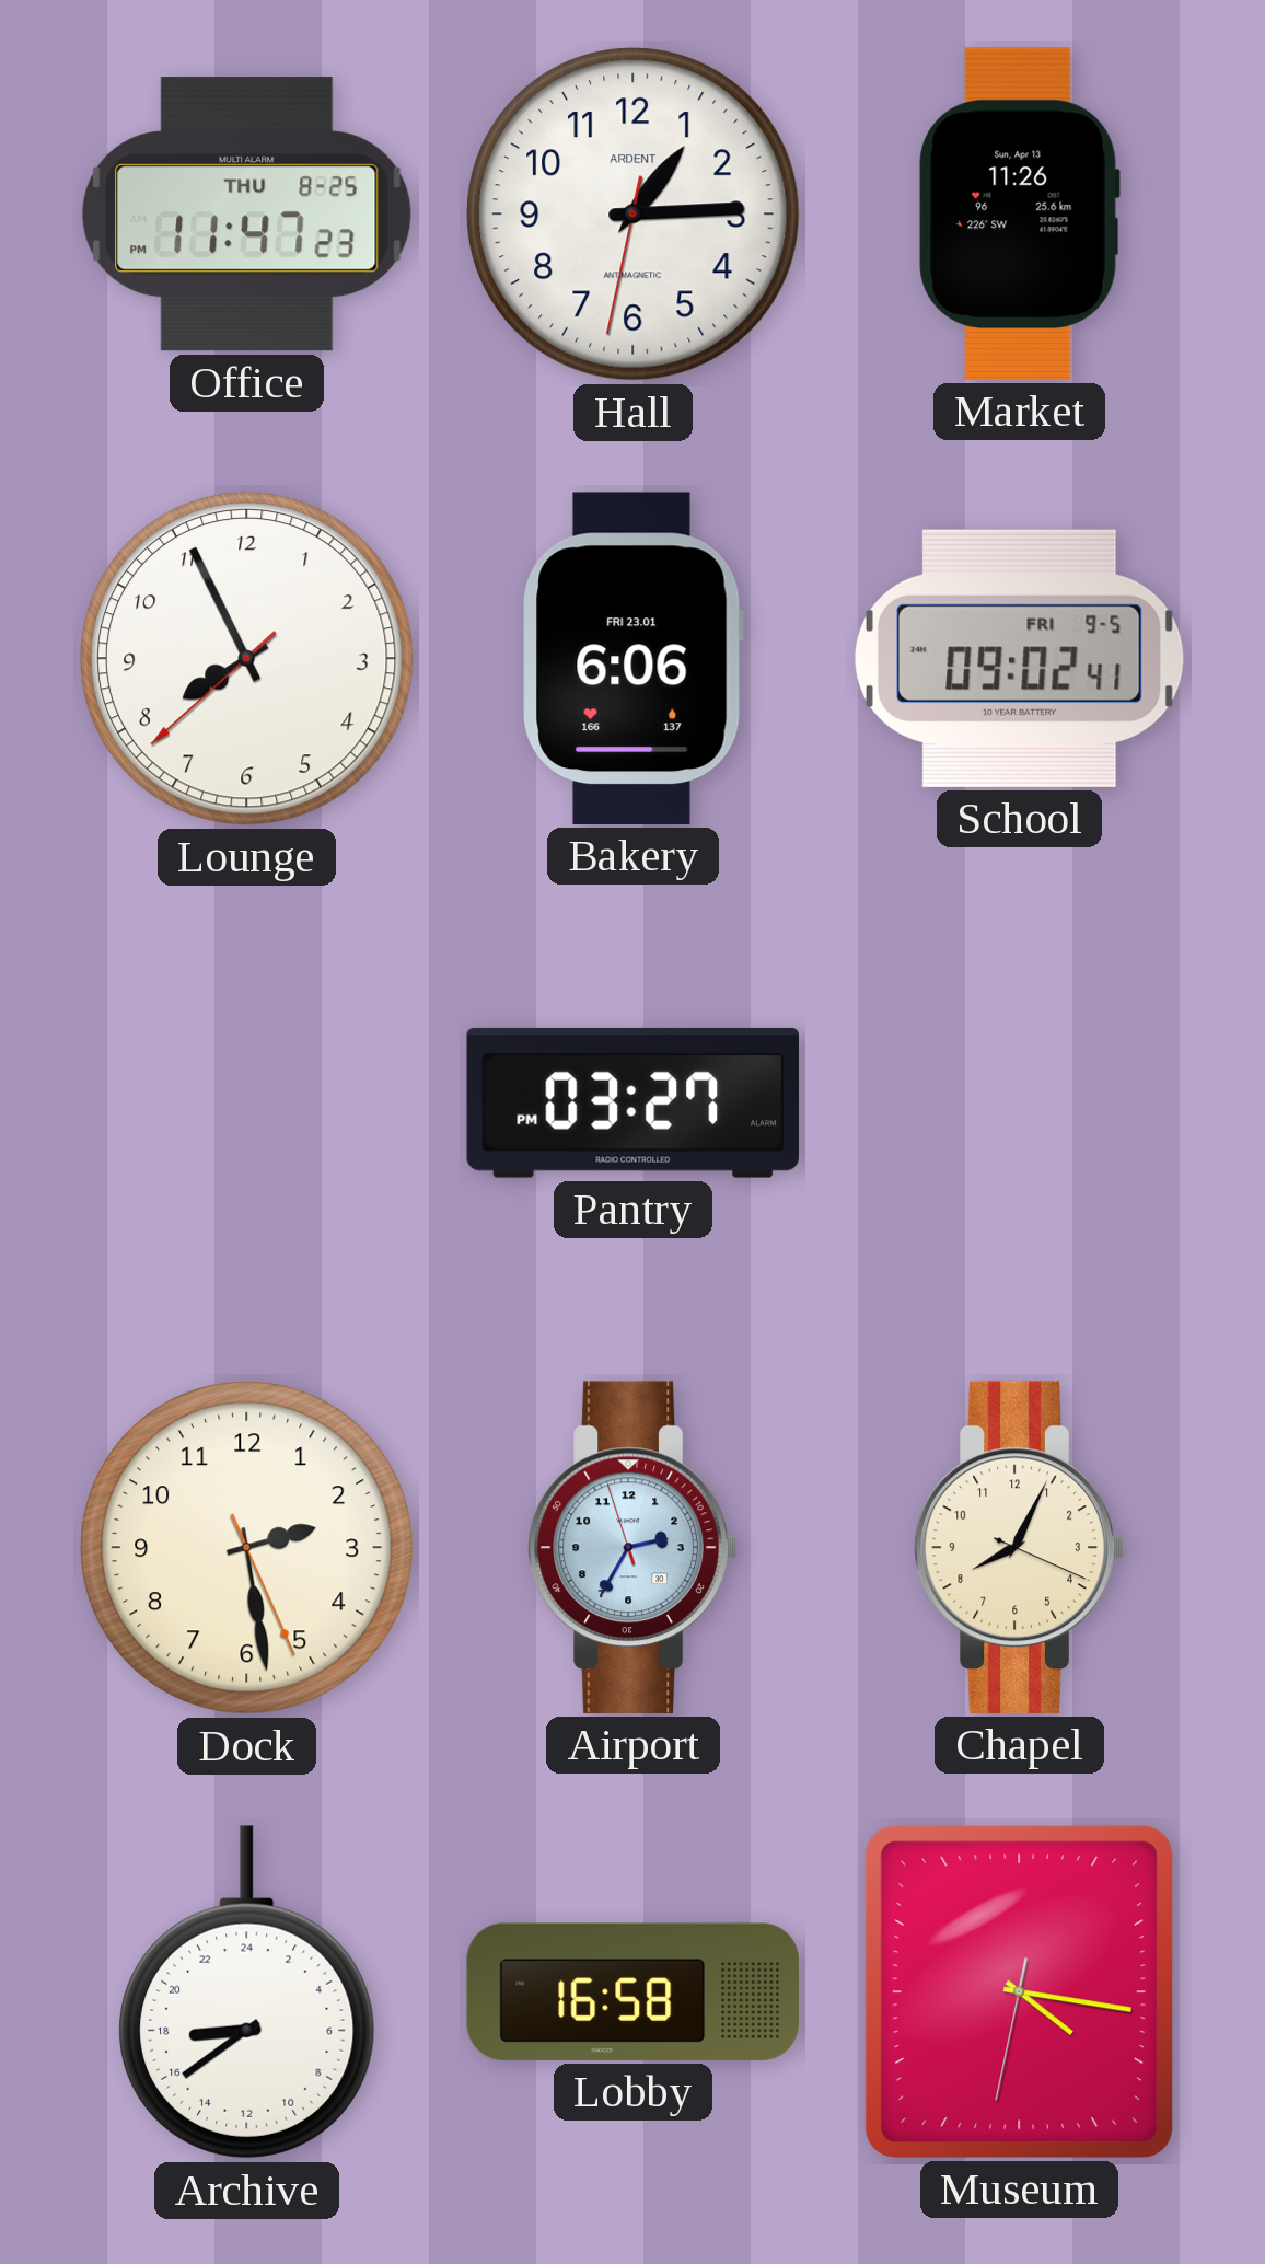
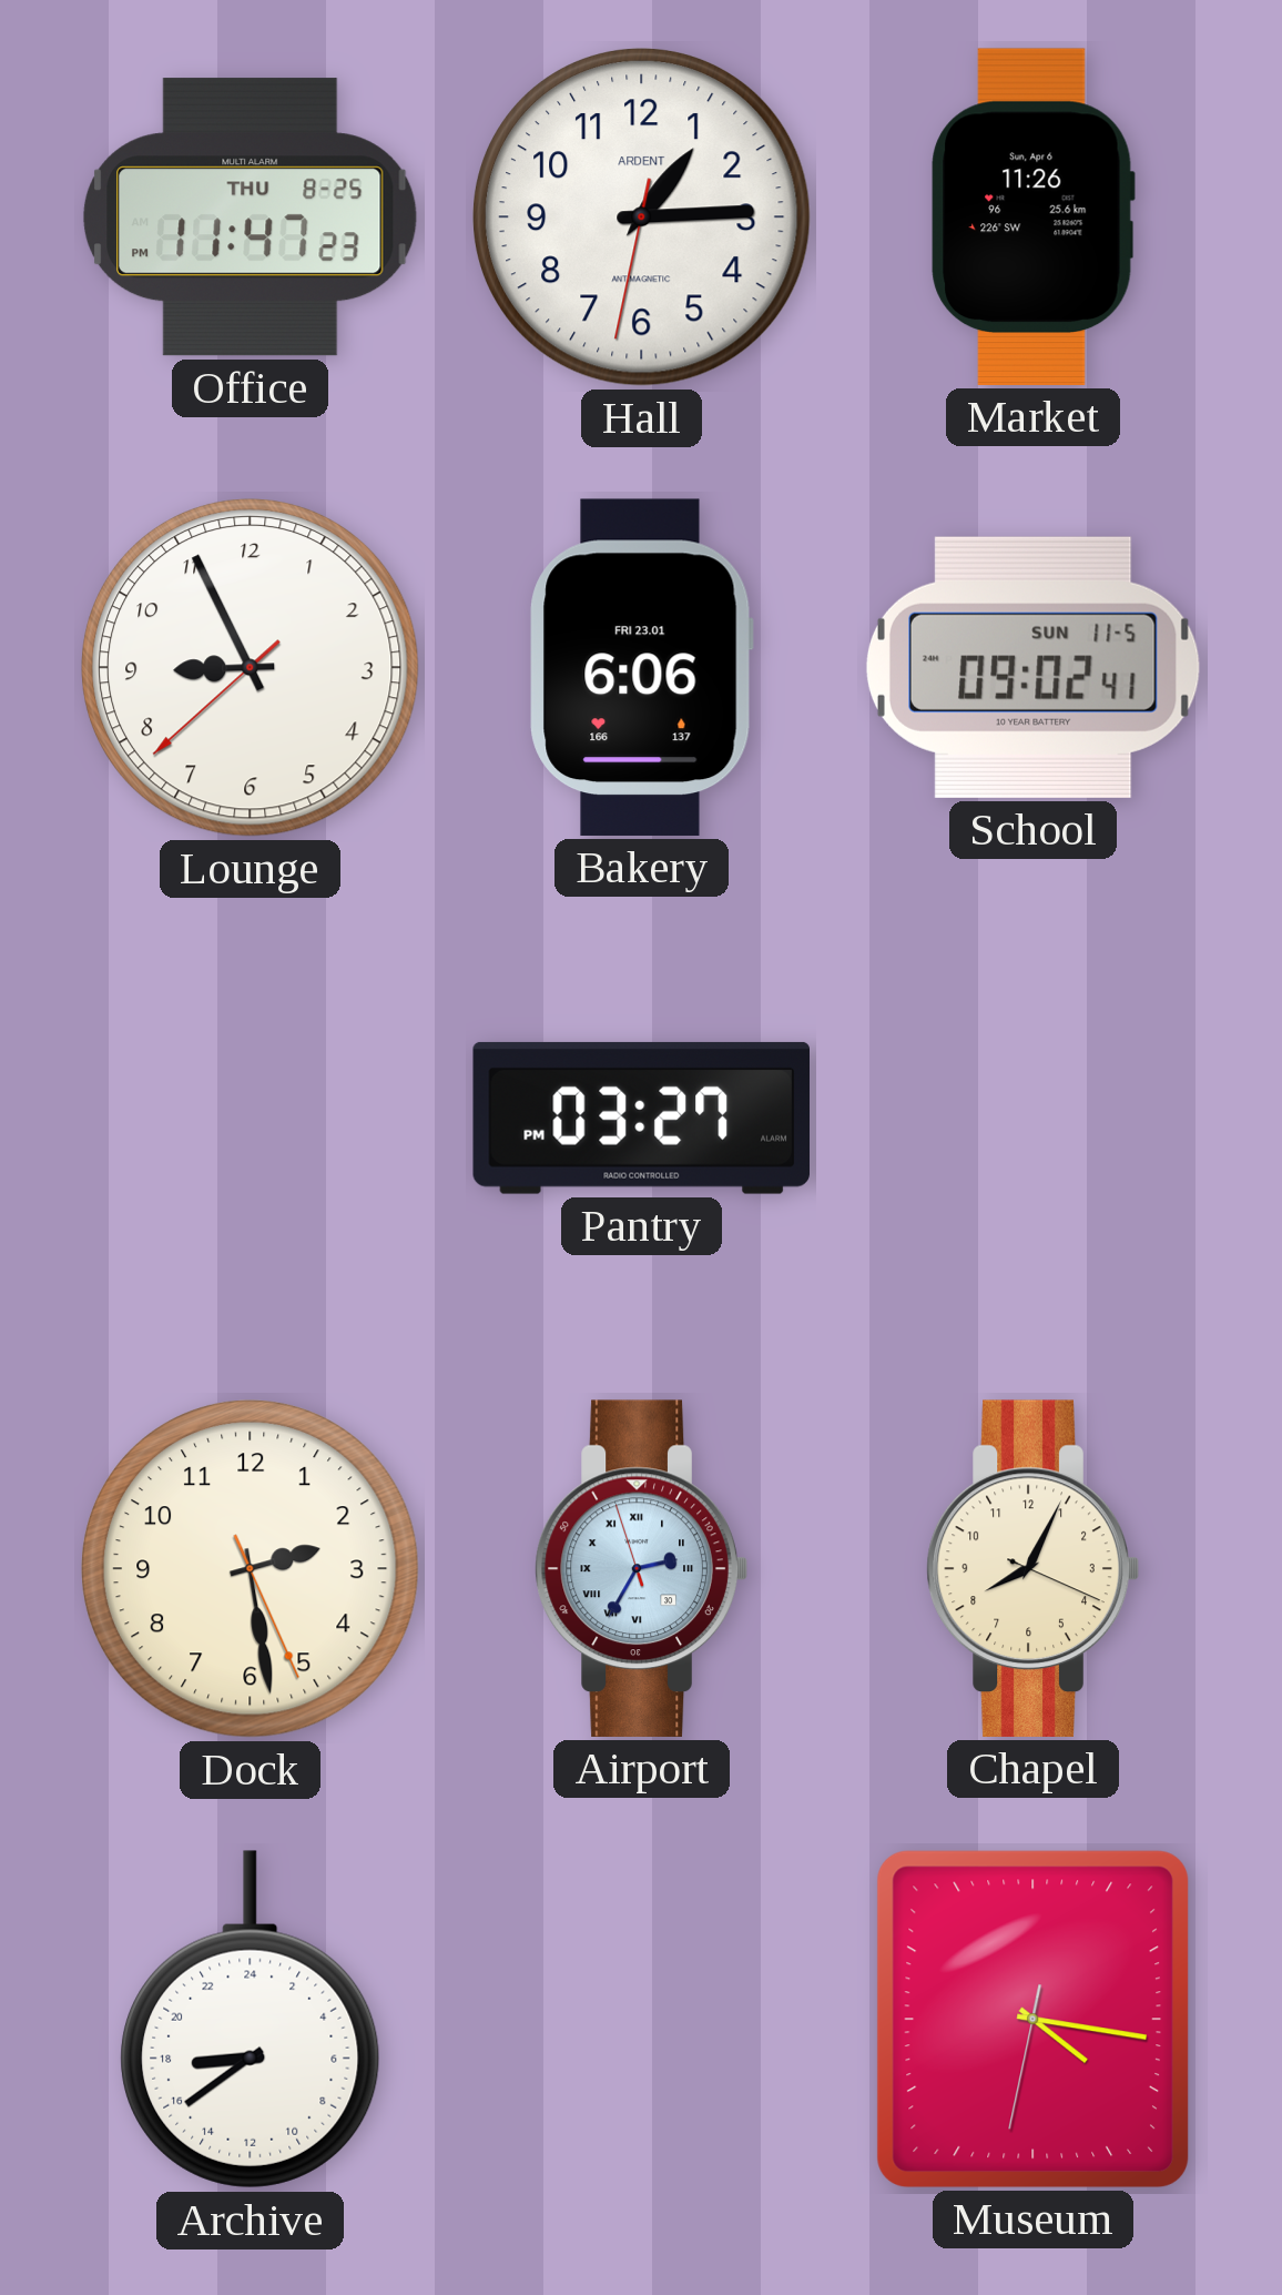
Market date: Sun, Apr 13 -> Sun, Apr 6 (1032, 216)
Lounge: 7:55 -> 8:55 (251, 668)
School date: FRI 9-5 -> SUN 11-5 (1032, 667)
Airport numerals: Arabic -> Roman (641, 1568)
Lobby: 16:58 -> none (632, 1991)
